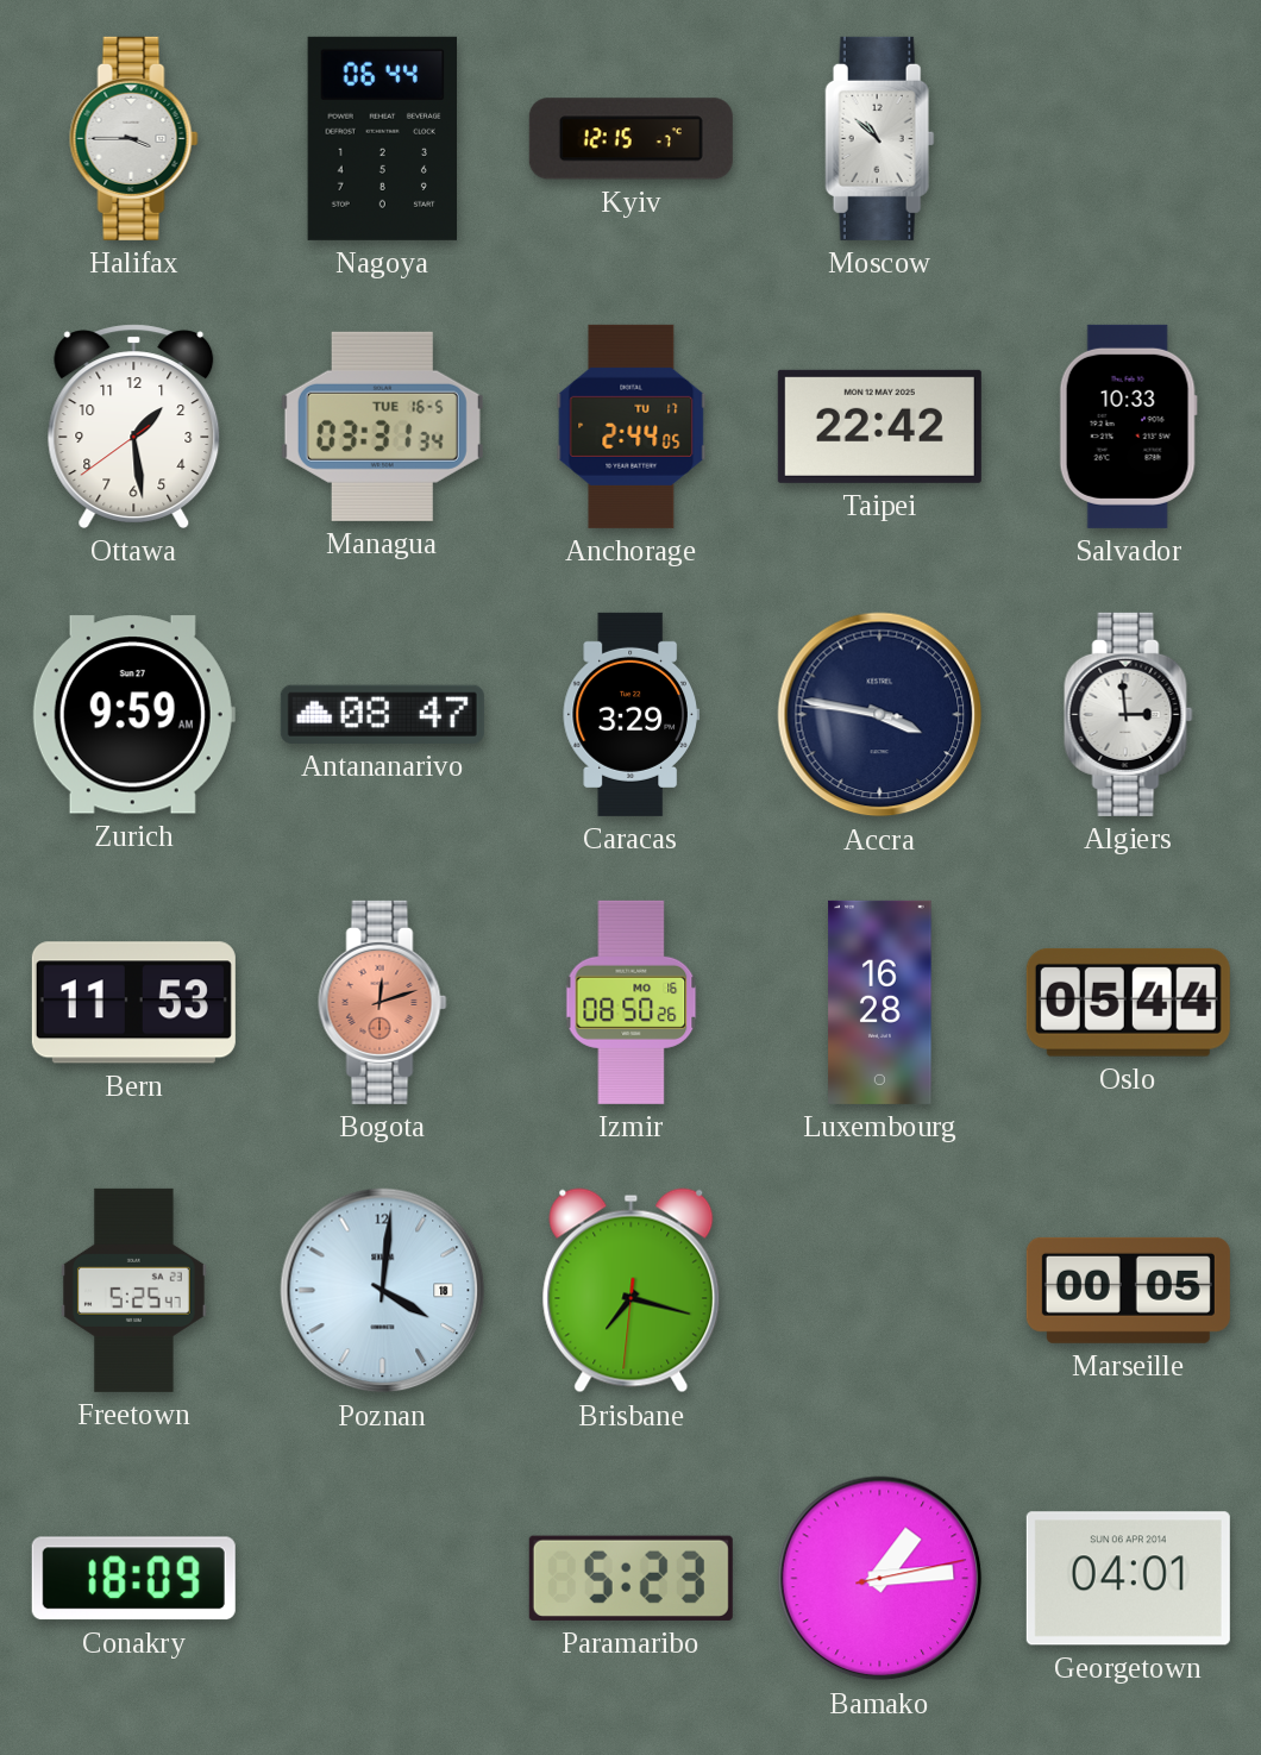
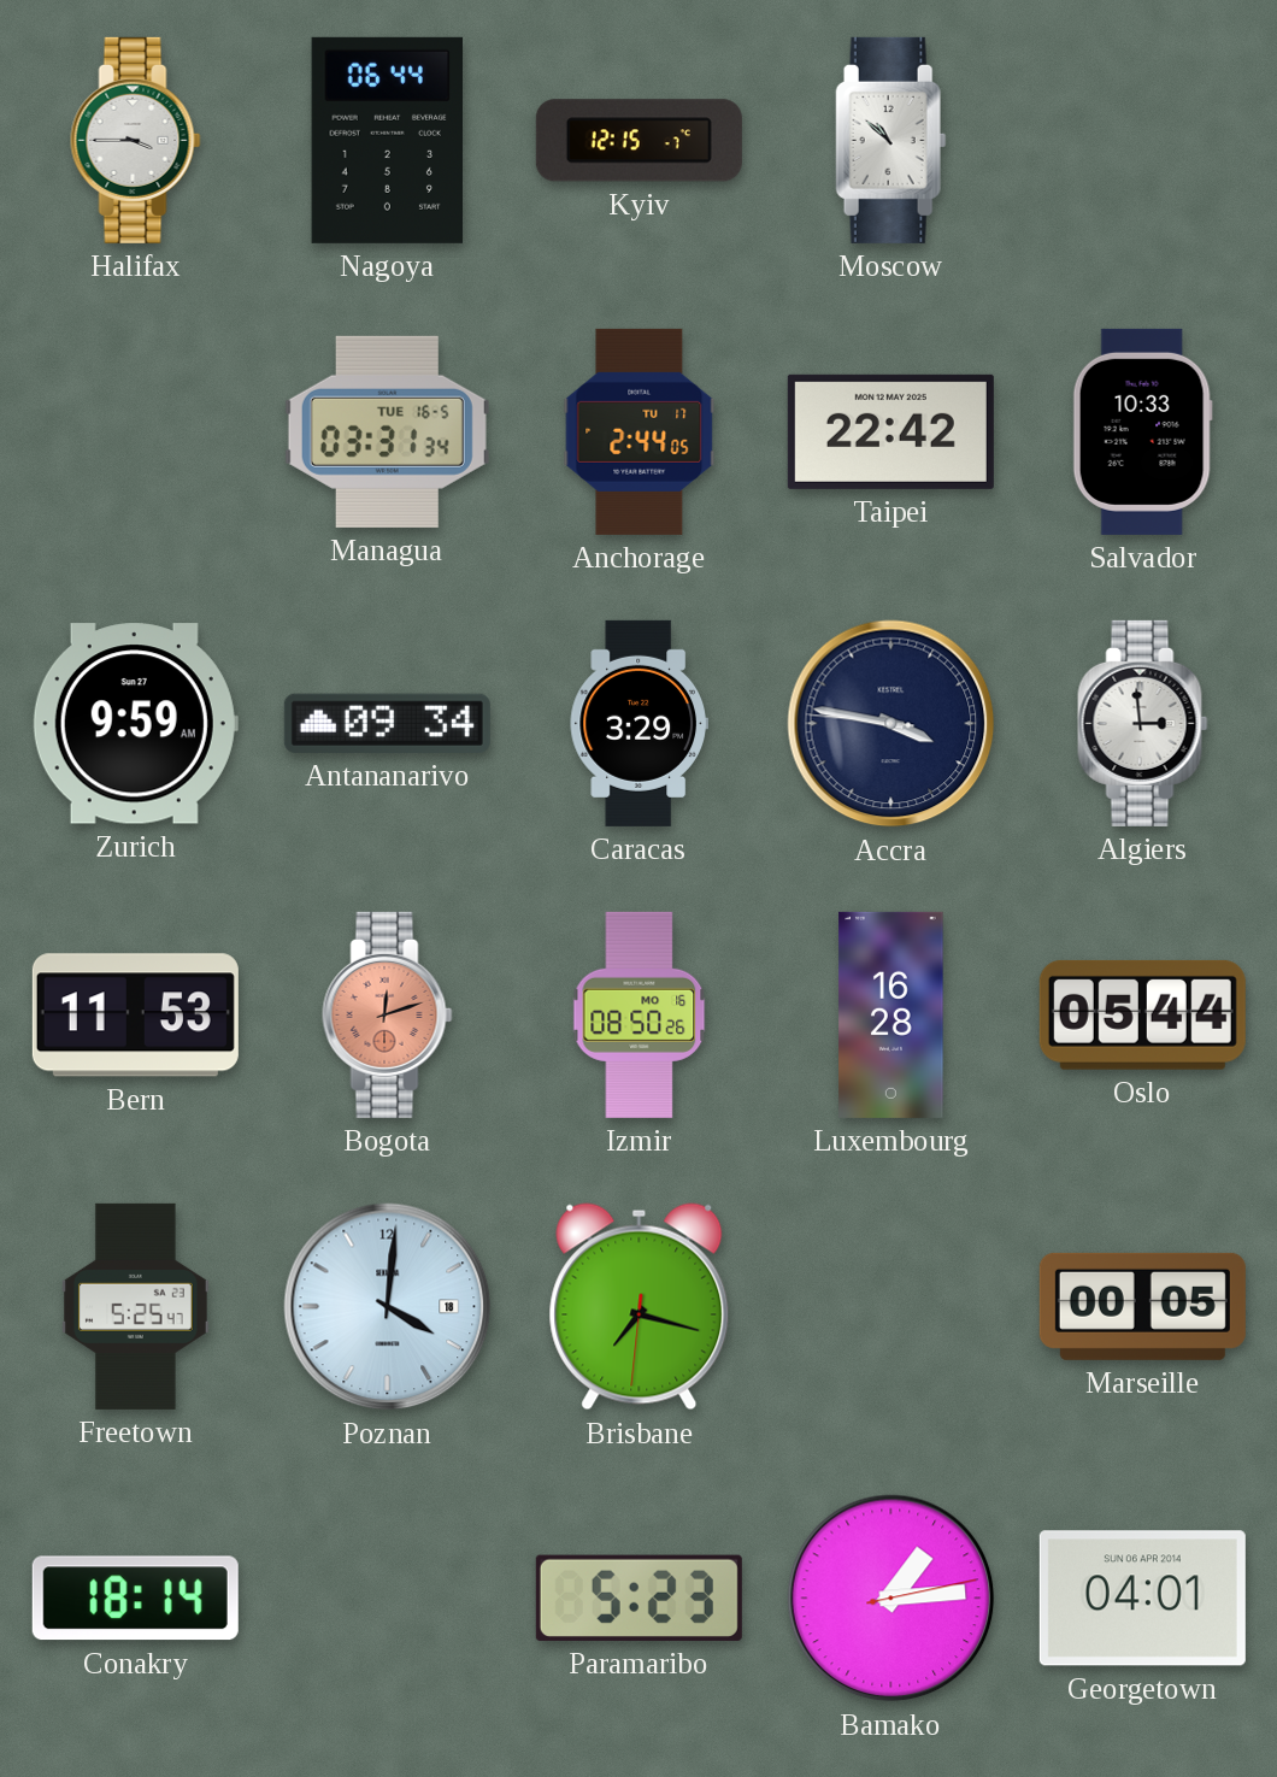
Ottawa: 1:28 -> none (134, 426)
Antananarivo: 08:47 -> 09:34 (387, 723)
Conakry: 18:09 -> 18:14 (135, 1599)
